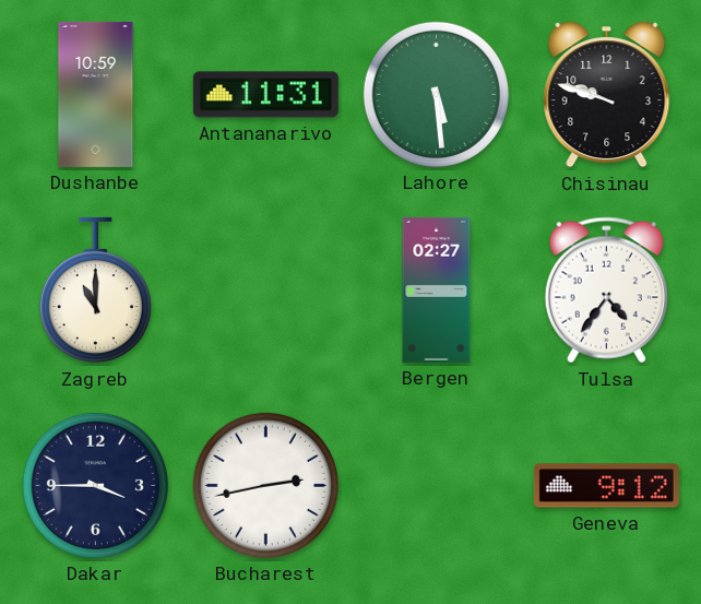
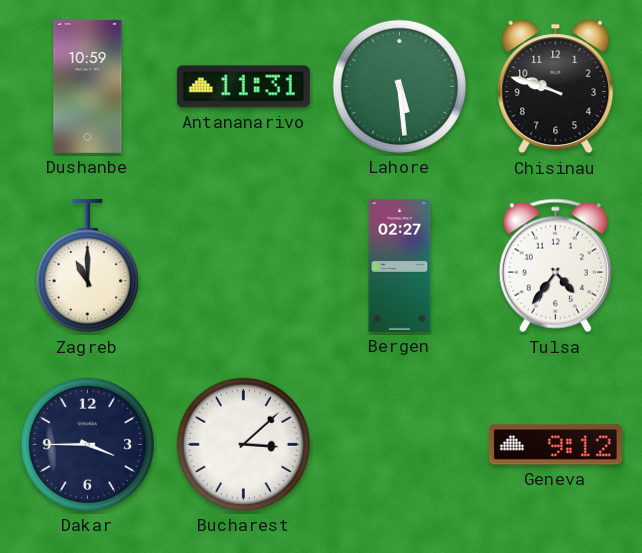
Bucharest: 2:43 -> 3:08 (243, 444)
